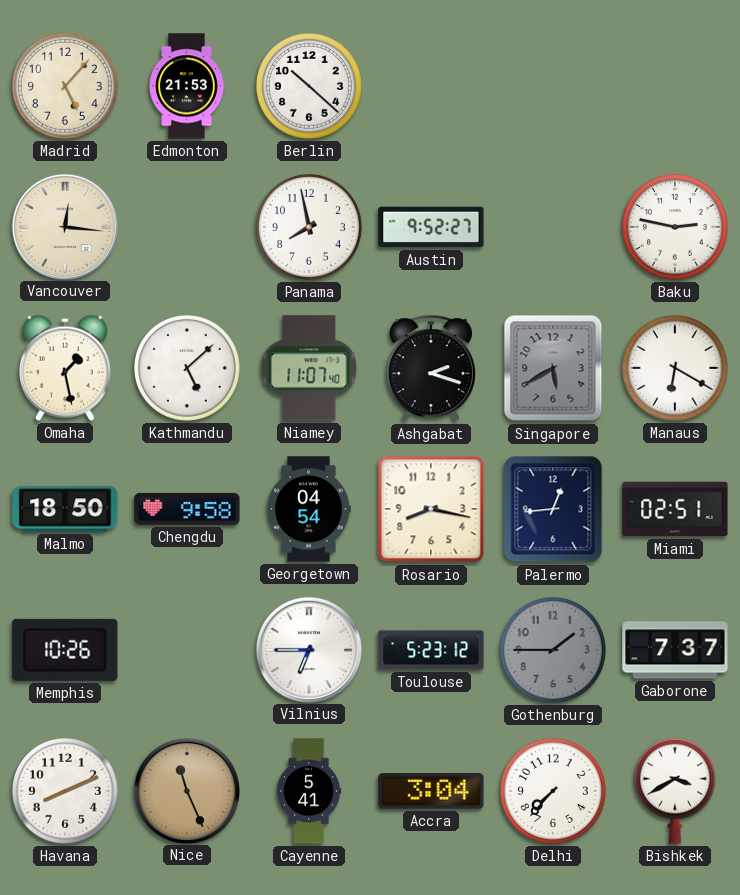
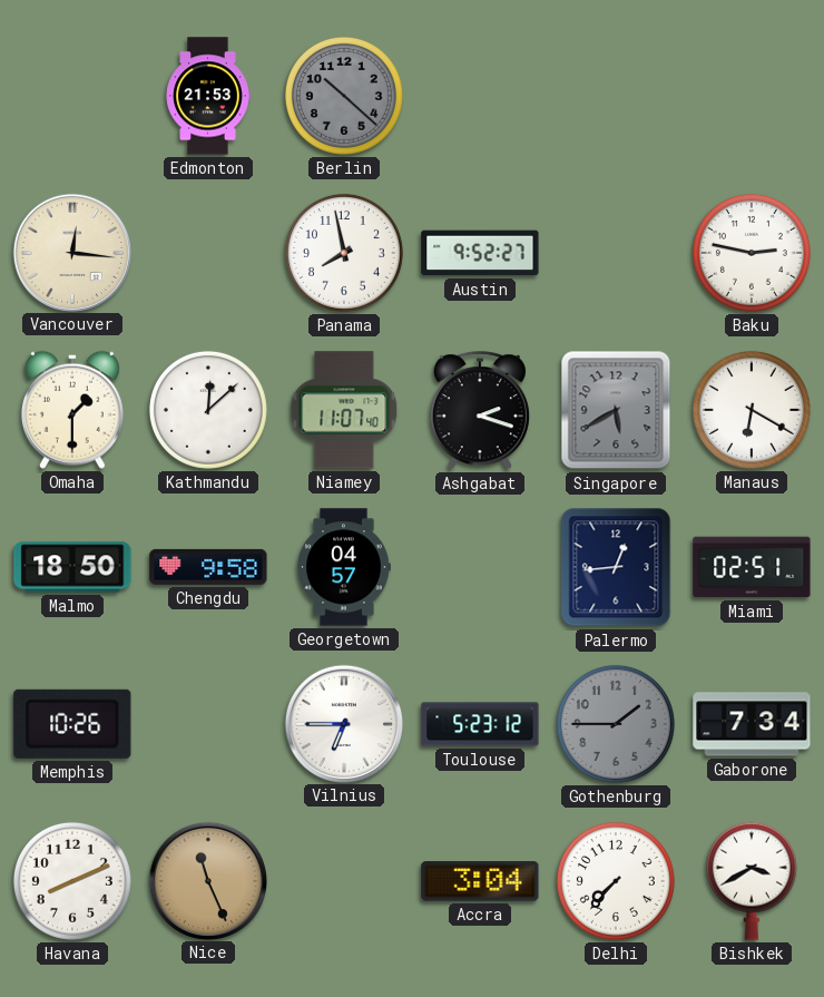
Madrid: 5:07 -> none (65, 86)
Berlin dial: white -> grey (344, 96)
Omaha: 1:28 -> 1:30 (72, 410)
Kathmandu: 5:08 -> 12:08 (208, 410)
Georgetown: 04:54 -> 04:57 (344, 567)
Rosario: 8:17 -> none (431, 509)
Gaborone: 7:37 -> 7:34 (752, 724)
Cayenne: 5:41 -> none (309, 791)
